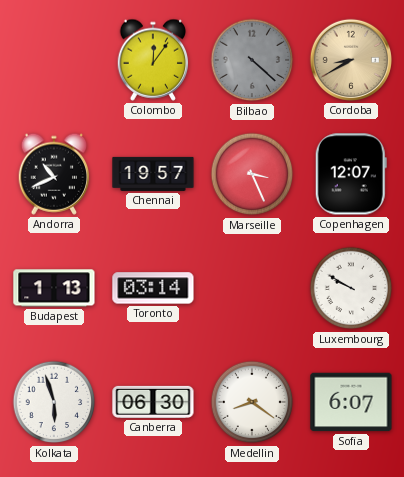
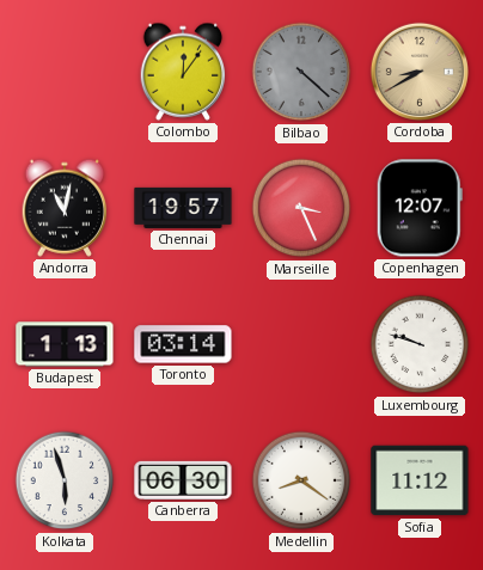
Andorra: 10:41 -> 11:02 (65, 208)
Luxembourg: 9:50 -> 9:48 (420, 344)
Sofia: 6:07 -> 11:12 (420, 480)
